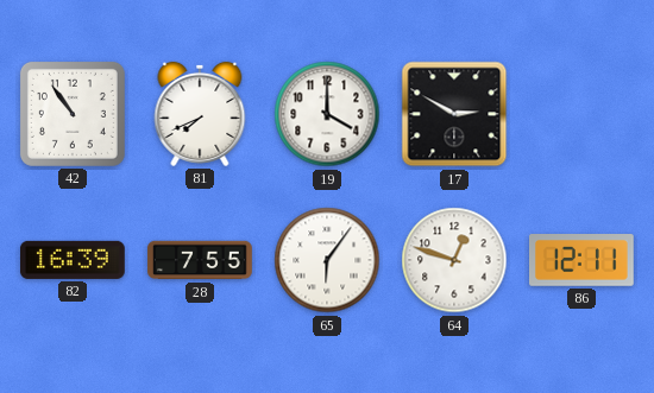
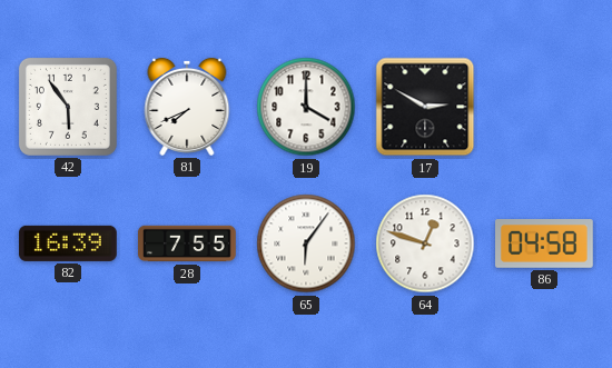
42: 10:54 -> 5:54 (68, 107)
86: 12:11 -> 04:58 (545, 245)
